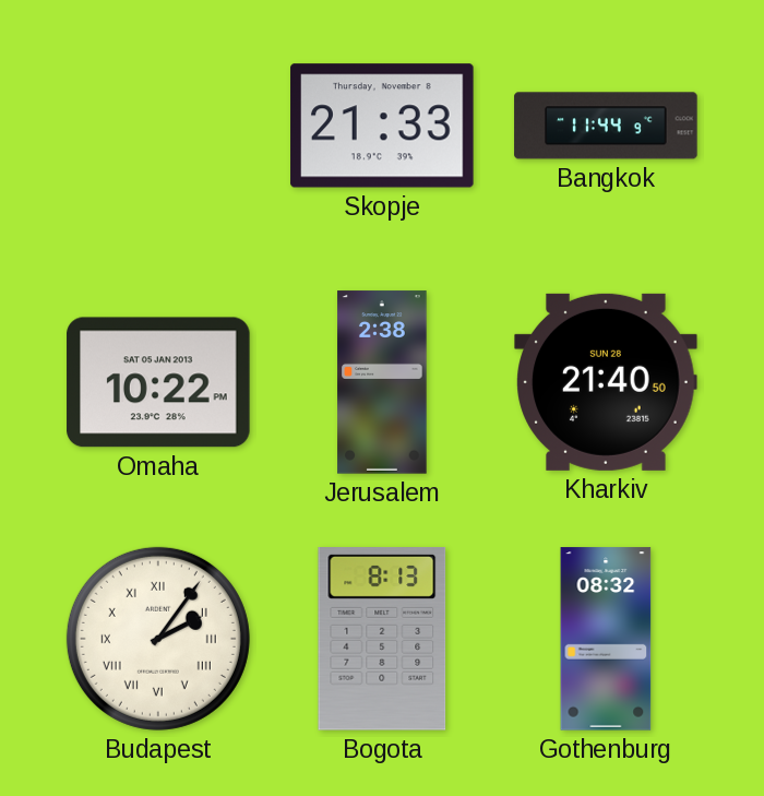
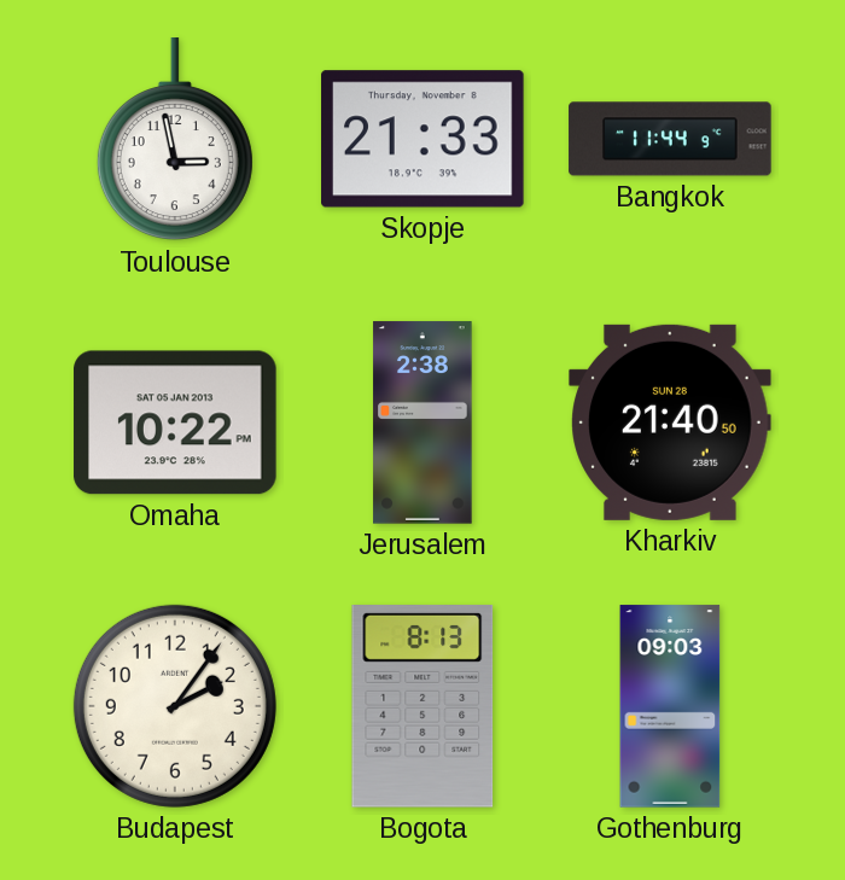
Toulouse: none -> 2:58 (175, 140)
Budapest numerals: Roman -> Arabic (175, 706)
Gothenburg: 08:32 -> 09:03 (670, 706)
